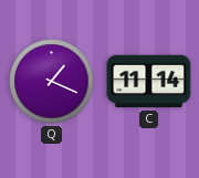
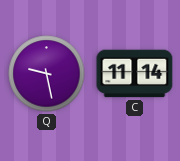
Q: 1:19 -> 9:28 (47, 74)
